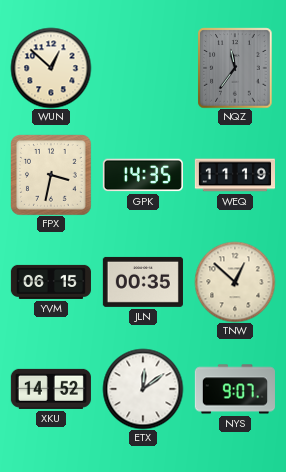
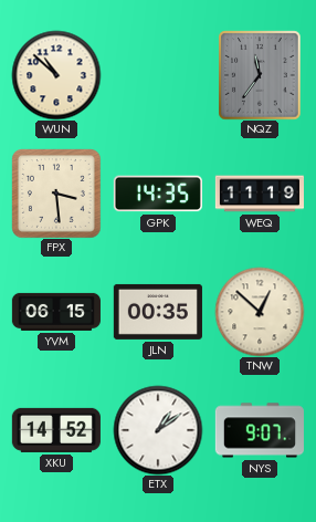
WUN: 12:52 -> 10:52 (56, 75)
FPX: 3:32 -> 3:29 (56, 194)
ETX: 12:09 -> 1:09 (158, 430)
